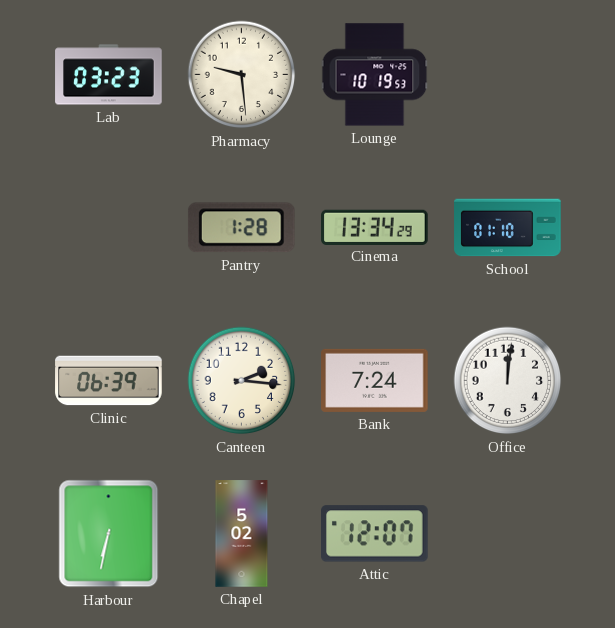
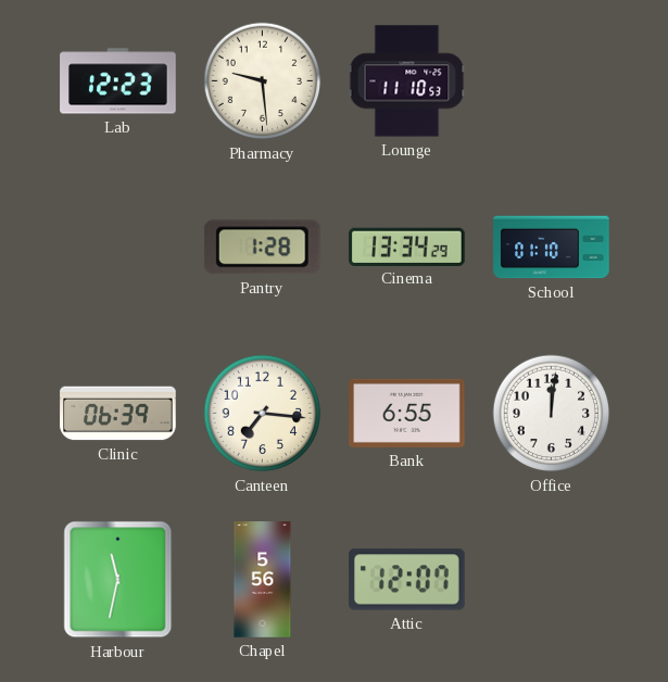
Lab: 03:23 -> 12:23 (118, 81)
Lounge: 10:19 -> 11:10 (407, 81)
Canteen: 2:16 -> 7:16 (263, 414)
Bank: 7:24 -> 6:55 (407, 413)
Harbour: 6:32 -> 11:32 (118, 580)
Chapel: 5:02 -> 5:56 (263, 580)
